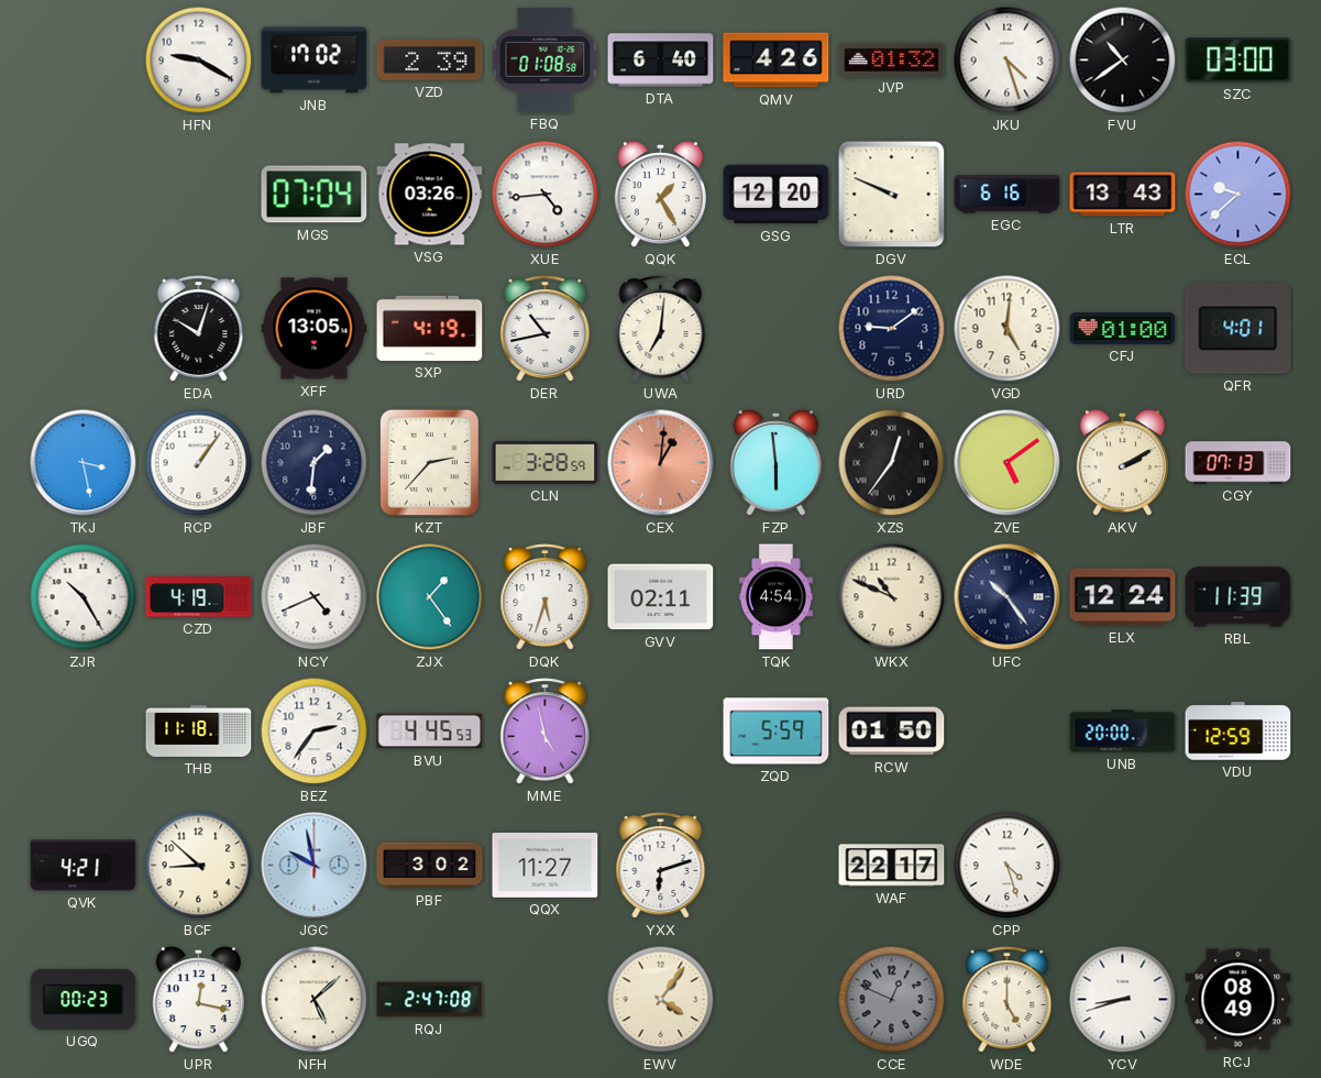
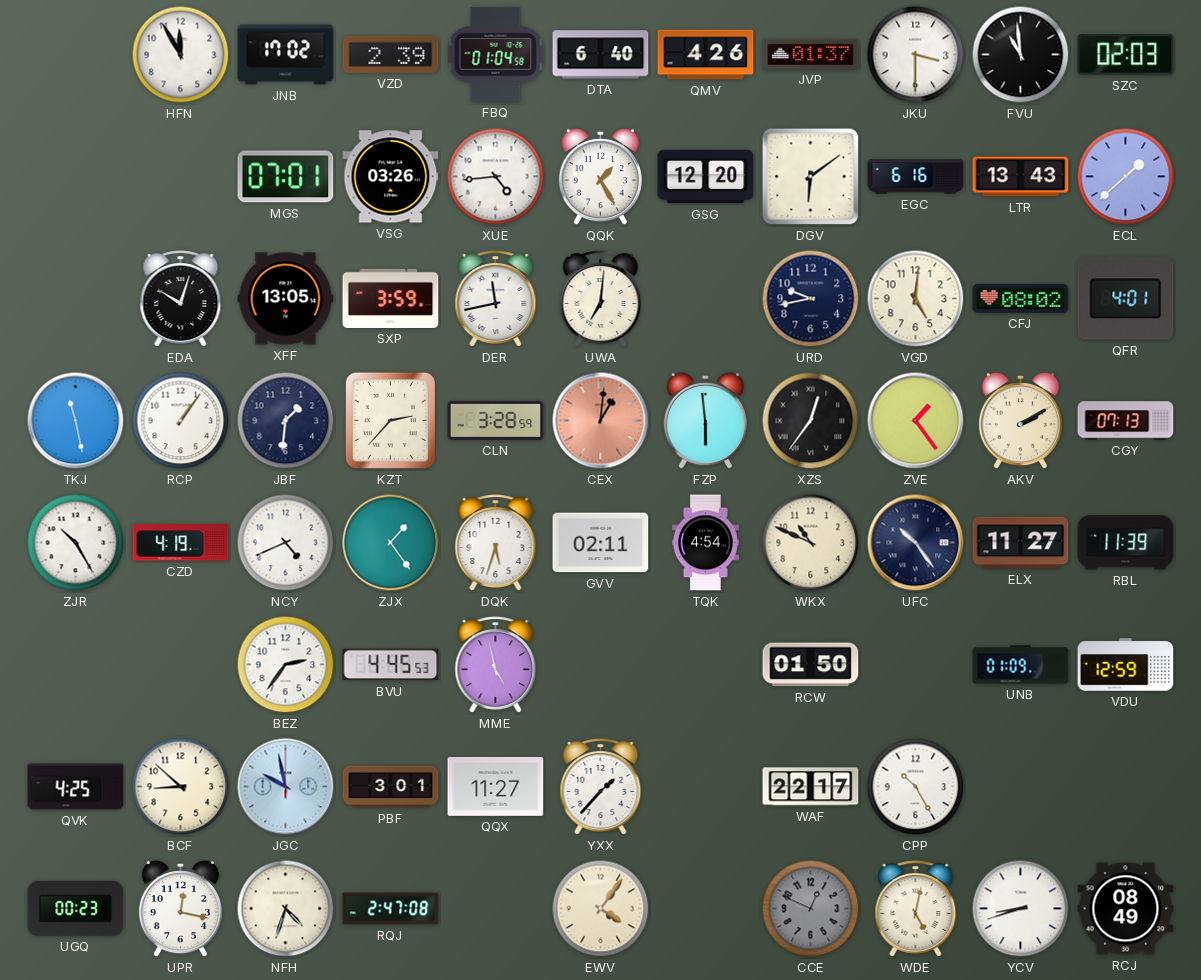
HFN: 9:20 -> 11:55 (181, 55)
FBQ: 01:08 -> 01:04 (496, 55)
JVP: 01:32 -> 01:37 (811, 54)
JKU: 4:27 -> 3:30 (916, 55)
FVU: 10:39 -> 10:59 (1021, 55)
SZC: 03:00 -> 02:03 (1126, 55)
MGS: 07:04 -> 07:01 (286, 177)
DGV: 9:49 -> 6:09 (811, 177)
ECL: 9:38 -> 1:38 (1126, 177)
SXP: 4:19 -> 3:59 (391, 298)
DER: 10:43 -> 11:43 (496, 299)
URD: 9:09 -> 9:43 (811, 299)
CFJ: 01:00 -> 08:02 (1021, 298)
TKJ: 3:28 -> 11:28 (76, 421)
ZVE: 5:09 -> 1:24 (916, 421)
ELX: 12:24 -> 11:27 (1021, 543)
THB: 11:18 -> none (199, 730)
ZQD: 5:59 -> none (777, 732)
UNB: 20:00 -> 01:09 (1021, 665)
QVK: 4:21 -> 4:25 (76, 787)
PBF: 3:02 -> 3:01 (391, 787)
YXX: 6:12 -> 1:37 (601, 787)
CPP: 4:27 -> 10:25 (916, 787)
NFH: 5:08 -> 4:33 (286, 909)
WDE: 5:00 -> 5:02 (916, 909)
